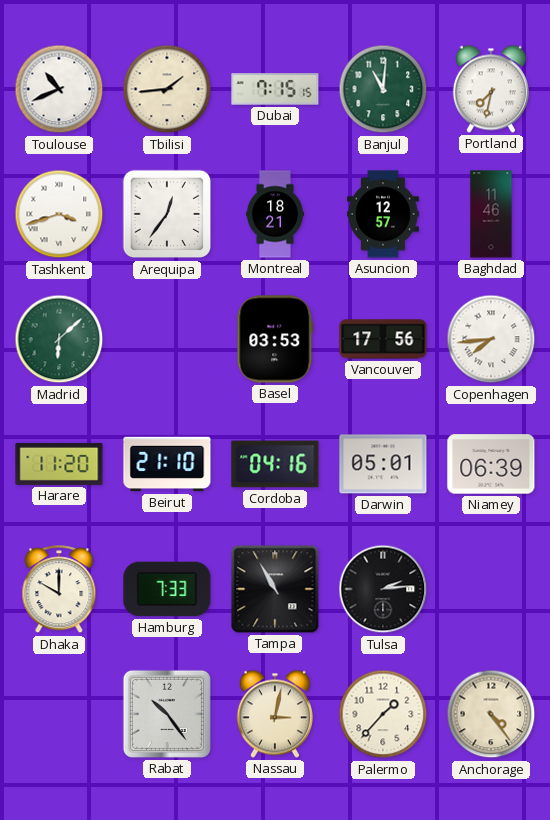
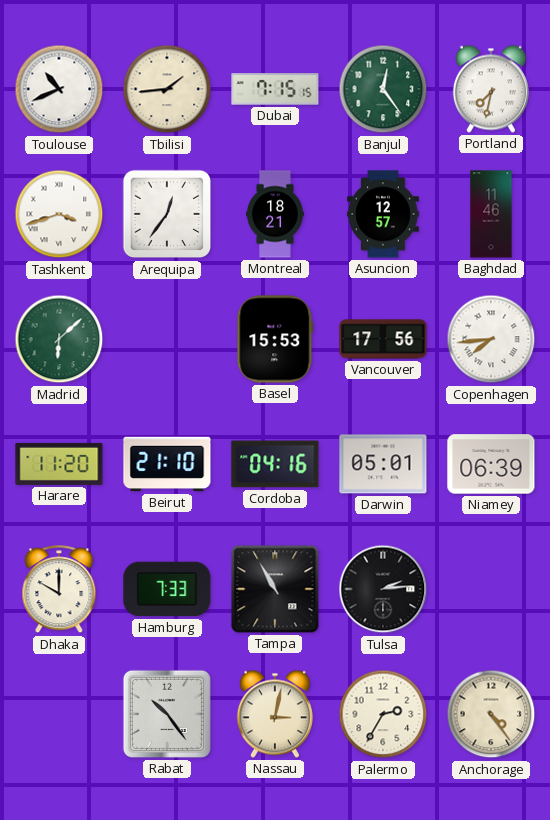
Banjul: 11:01 -> 12:24 (383, 89)
Basel: 03:53 -> 15:53 (275, 339)
Palermo: 1:37 -> 2:35 (383, 714)
